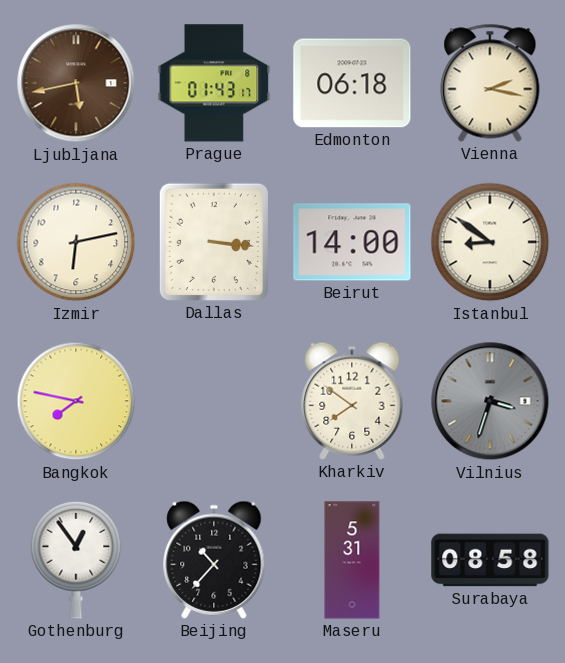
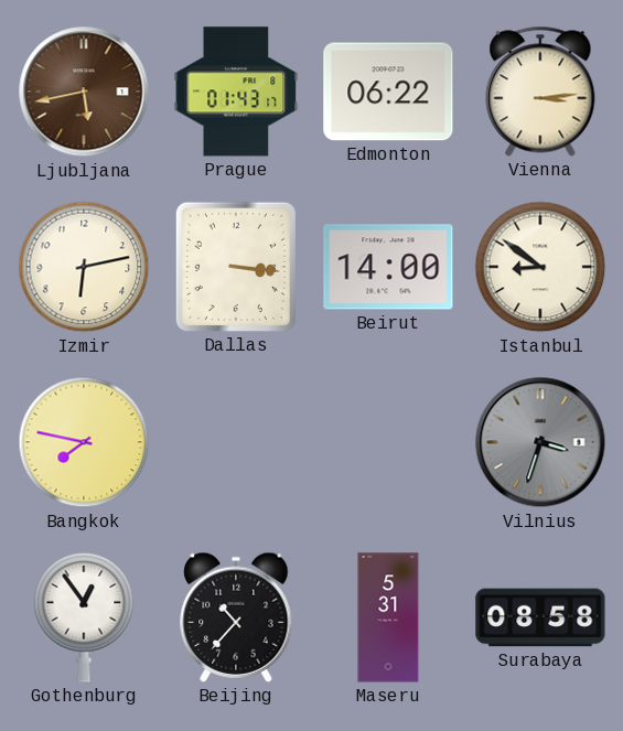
Edmonton: 06:18 -> 06:22 (388, 92)
Vienna: 2:17 -> 3:14 (540, 92)
Kharkiv: 7:51 -> none (352, 401)
